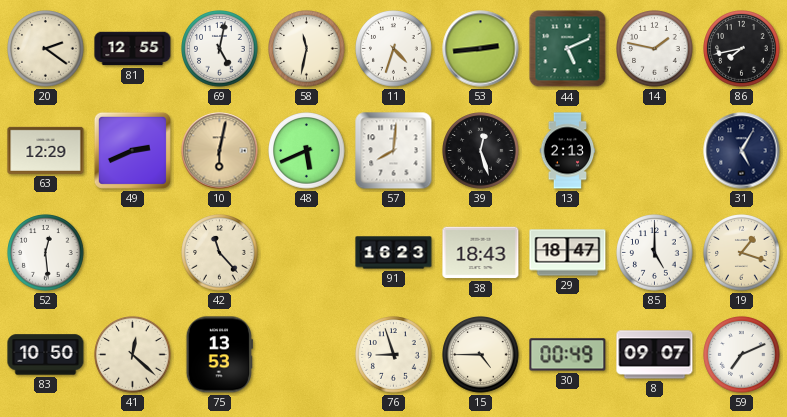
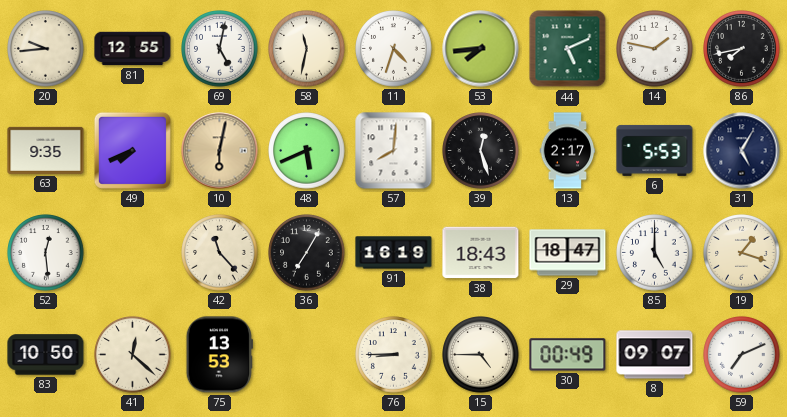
20: 2:21 -> 9:44 (46, 49)
53: 2:44 -> 7:44 (481, 49)
63: 12:29 -> 9:35 (46, 150)
49: 2:41 -> 7:41 (132, 150)
13: 2:13 -> 2:17 (568, 151)
6: none -> 5:53 (655, 150)
36: none -> 7:05 (307, 253)
91: 16:23 -> 16:19 (394, 253)
76: 8:57 -> 8:45 (394, 355)
